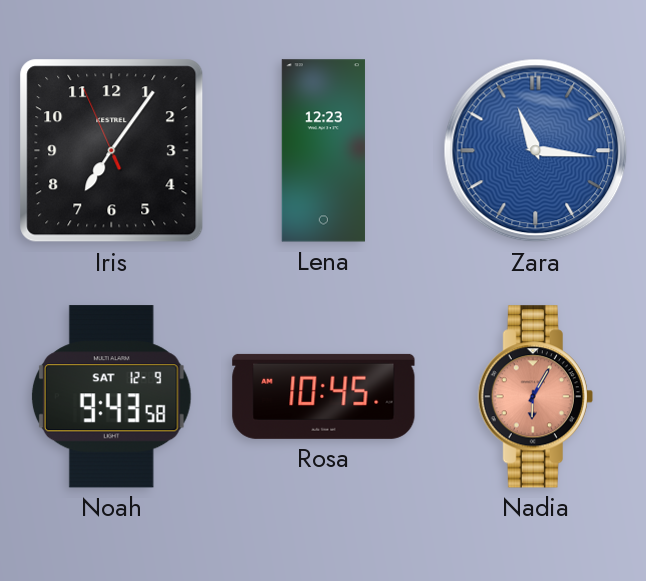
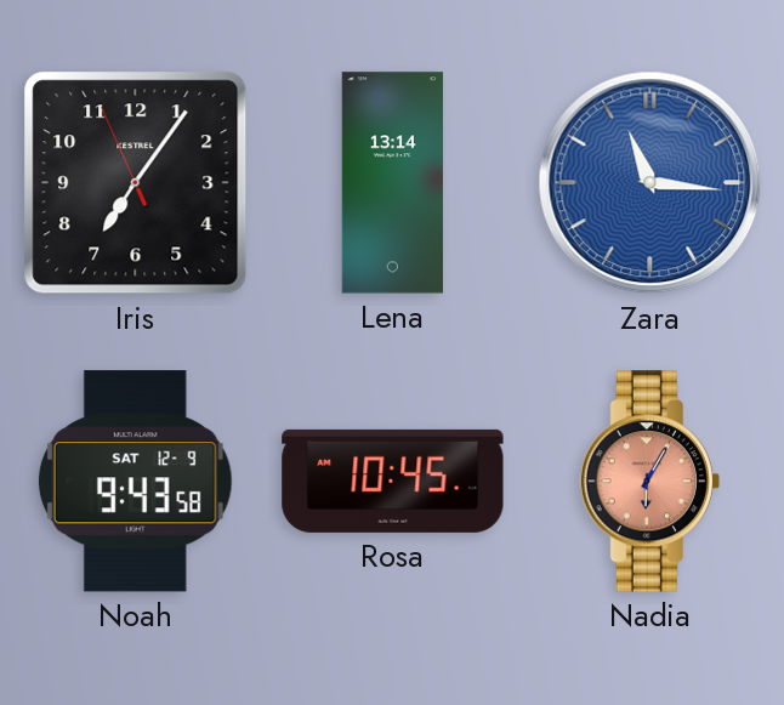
Lena: 12:23 -> 13:14 (392, 183)
